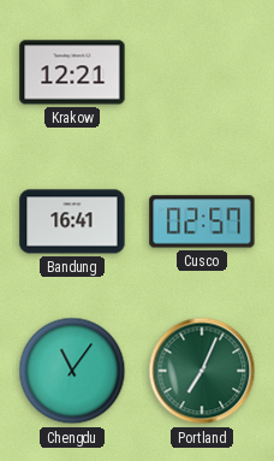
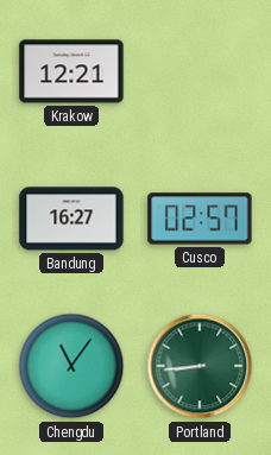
Bandung: 16:41 -> 16:27 (71, 219)
Portland: 7:04 -> 8:44 (200, 366)
